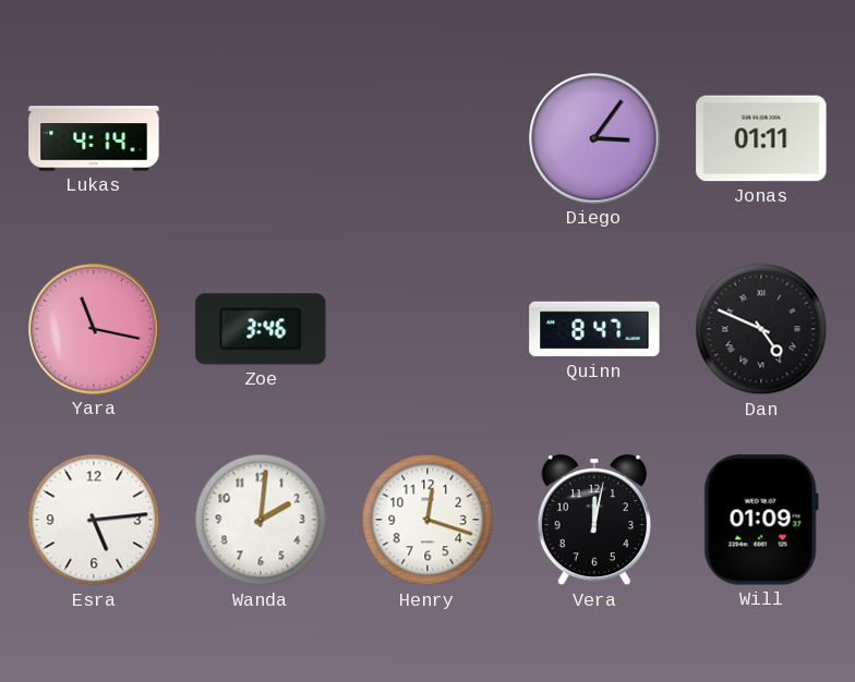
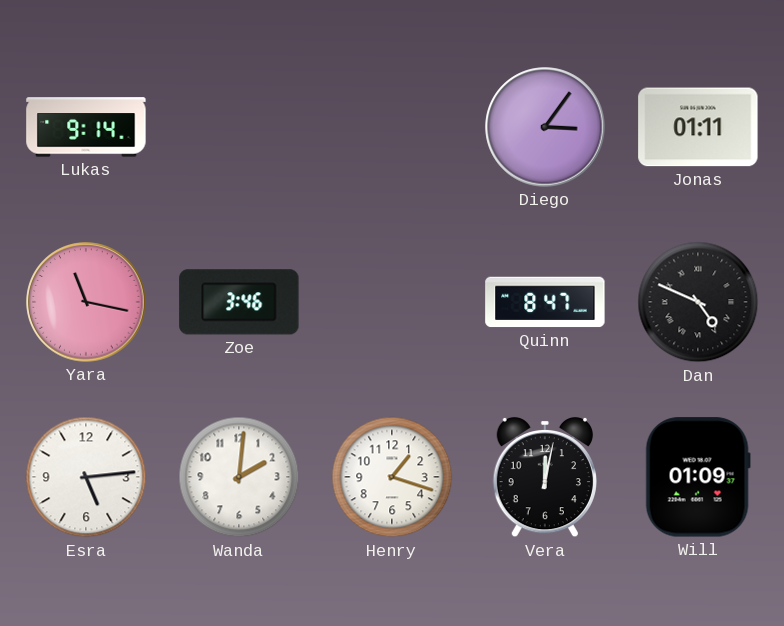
Lukas: 4:14 -> 9:14 (86, 127)
Henry: 12:18 -> 1:18 (392, 477)
